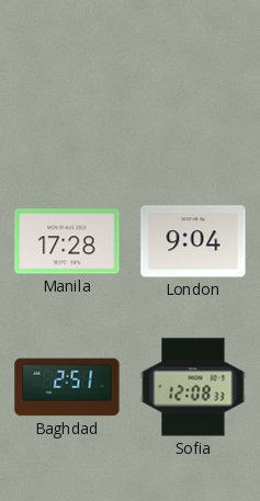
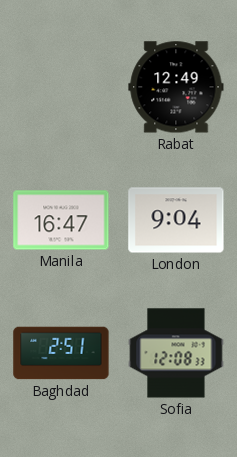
Rabat: none -> 12:49 (176, 87)
Manila: 17:28 -> 16:47 (61, 220)
